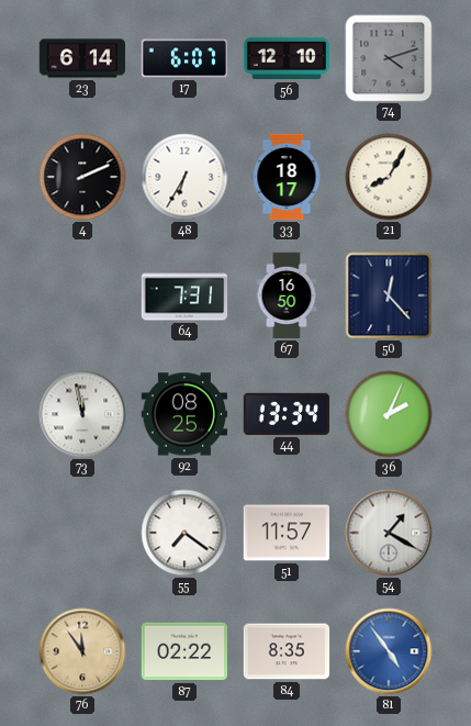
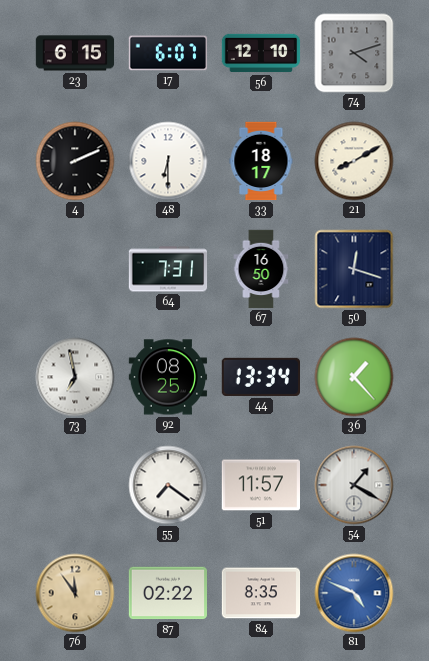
23: 6:14 -> 6:15 (75, 53)
48: 6:35 -> 6:30 (168, 161)
21: 8:05 -> 8:10 (354, 161)
50: 12:23 -> 12:18 (354, 269)
73: 11:58 -> 6:58 (75, 377)
36: 2:04 -> 1:23 (354, 377)
81: 4:54 -> 4:49 (354, 593)
